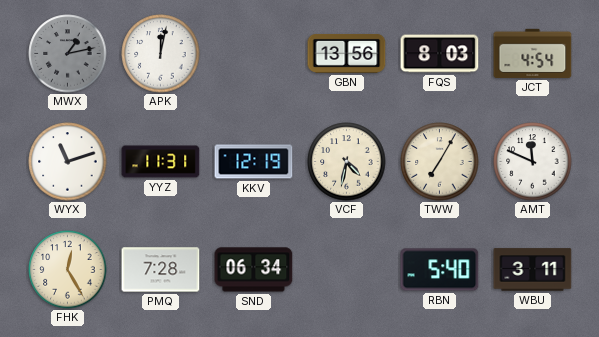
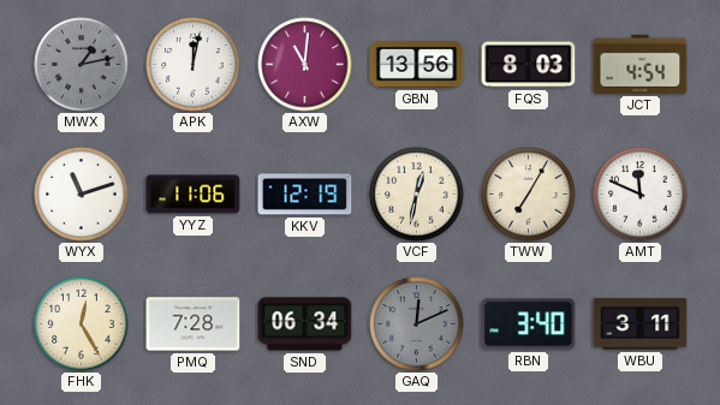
AXW: none -> 11:01 (305, 65)
YYZ: 11:31 -> 11:06 (194, 195)
VCF: 4:32 -> 12:32 (417, 195)
GAQ: none -> 12:11 (417, 324)
RBN: 5:40 -> 3:40 (529, 324)
